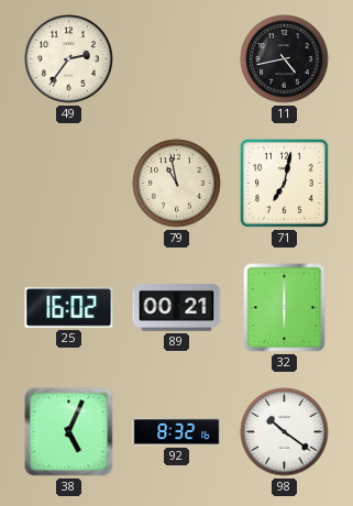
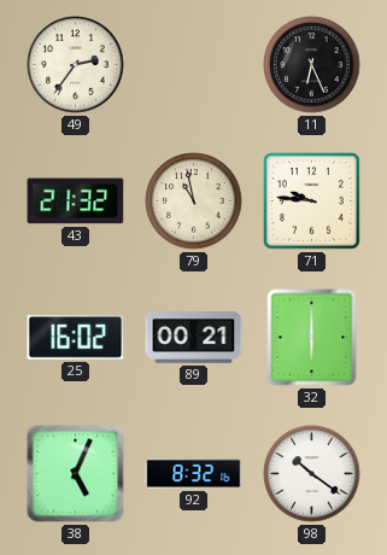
11: 4:43 -> 6:26 (312, 65)
43: none -> 21:32 (76, 201)
71: 7:02 -> 9:46 (312, 201)
